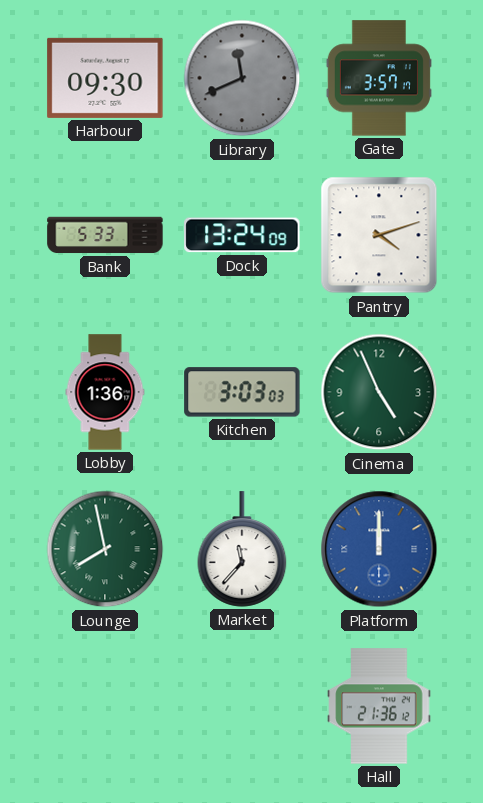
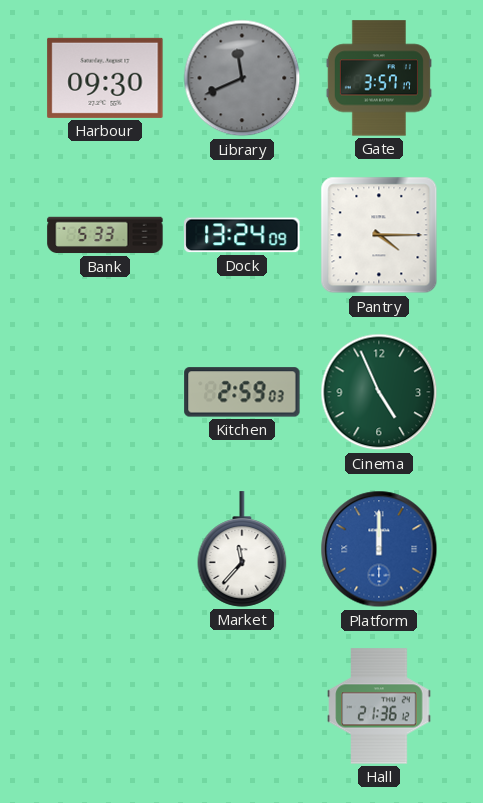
Pantry: 4:12 -> 4:15 (379, 235)
Lobby: 1:36 -> none (105, 392)
Kitchen: 3:03 -> 2:59 (242, 392)
Lounge: 7:58 -> none (105, 549)
